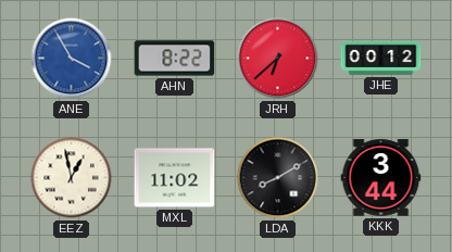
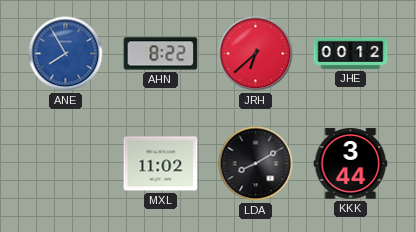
ANE: 3:55 -> 7:55 (66, 54)
EEZ: 12:58 -> none (72, 178)
